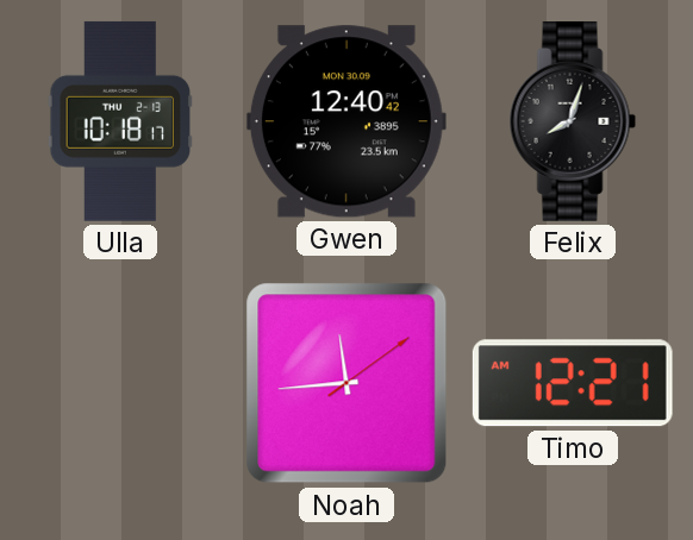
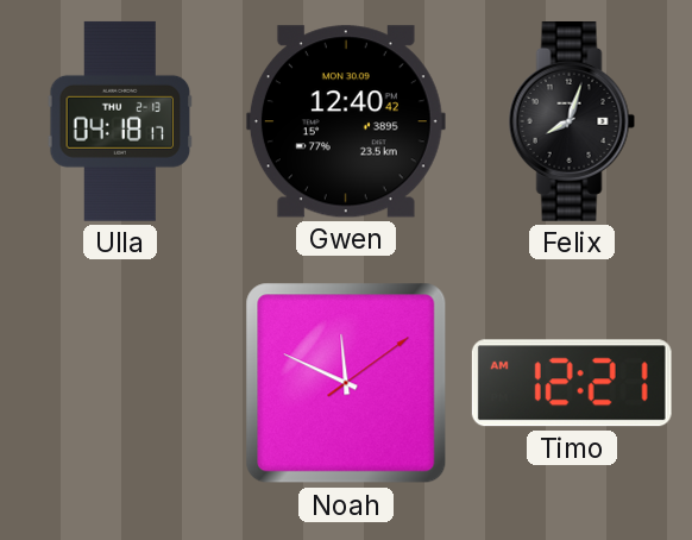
Ulla: 10:18 -> 04:18 (120, 121)
Noah: 11:44 -> 11:49 (346, 383)
